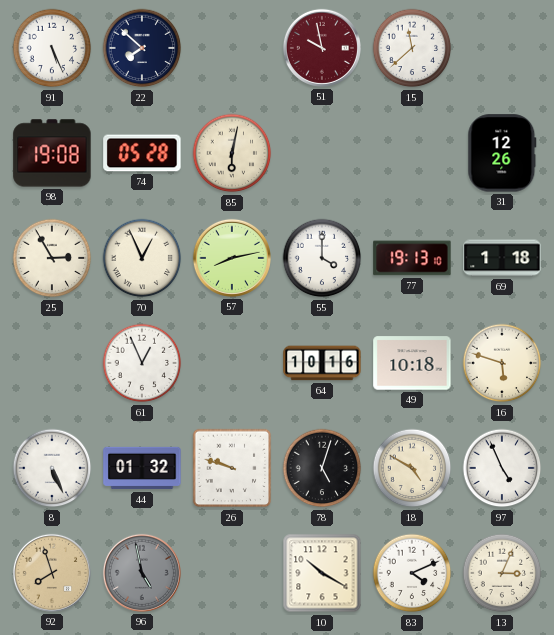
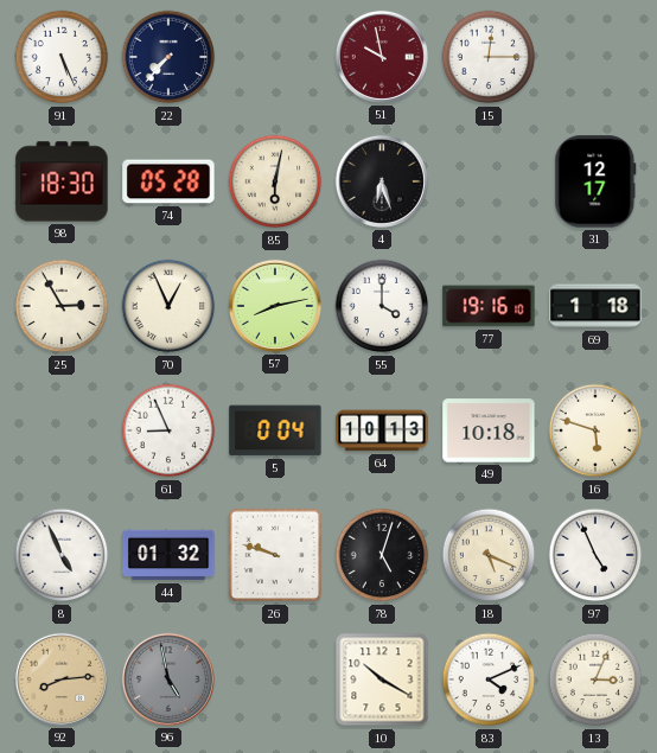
22: 7:52 -> 7:37 (168, 57)
15: 11:38 -> 12:15 (489, 57)
98: 19:08 -> 18:30 (62, 181)
4: none -> 6:27 (382, 181)
31: 12:26 -> 12:17 (595, 181)
77: 19:13 -> 19:16 (489, 306)
61: 12:56 -> 8:56 (168, 430)
5: none -> 0:04 (275, 430)
64: 10:16 -> 10:13 (382, 430)
8: 5:26 -> 4:56 (62, 555)
18: 4:50 -> 5:19 (489, 555)
92: 7:57 -> 8:14 (62, 679)
